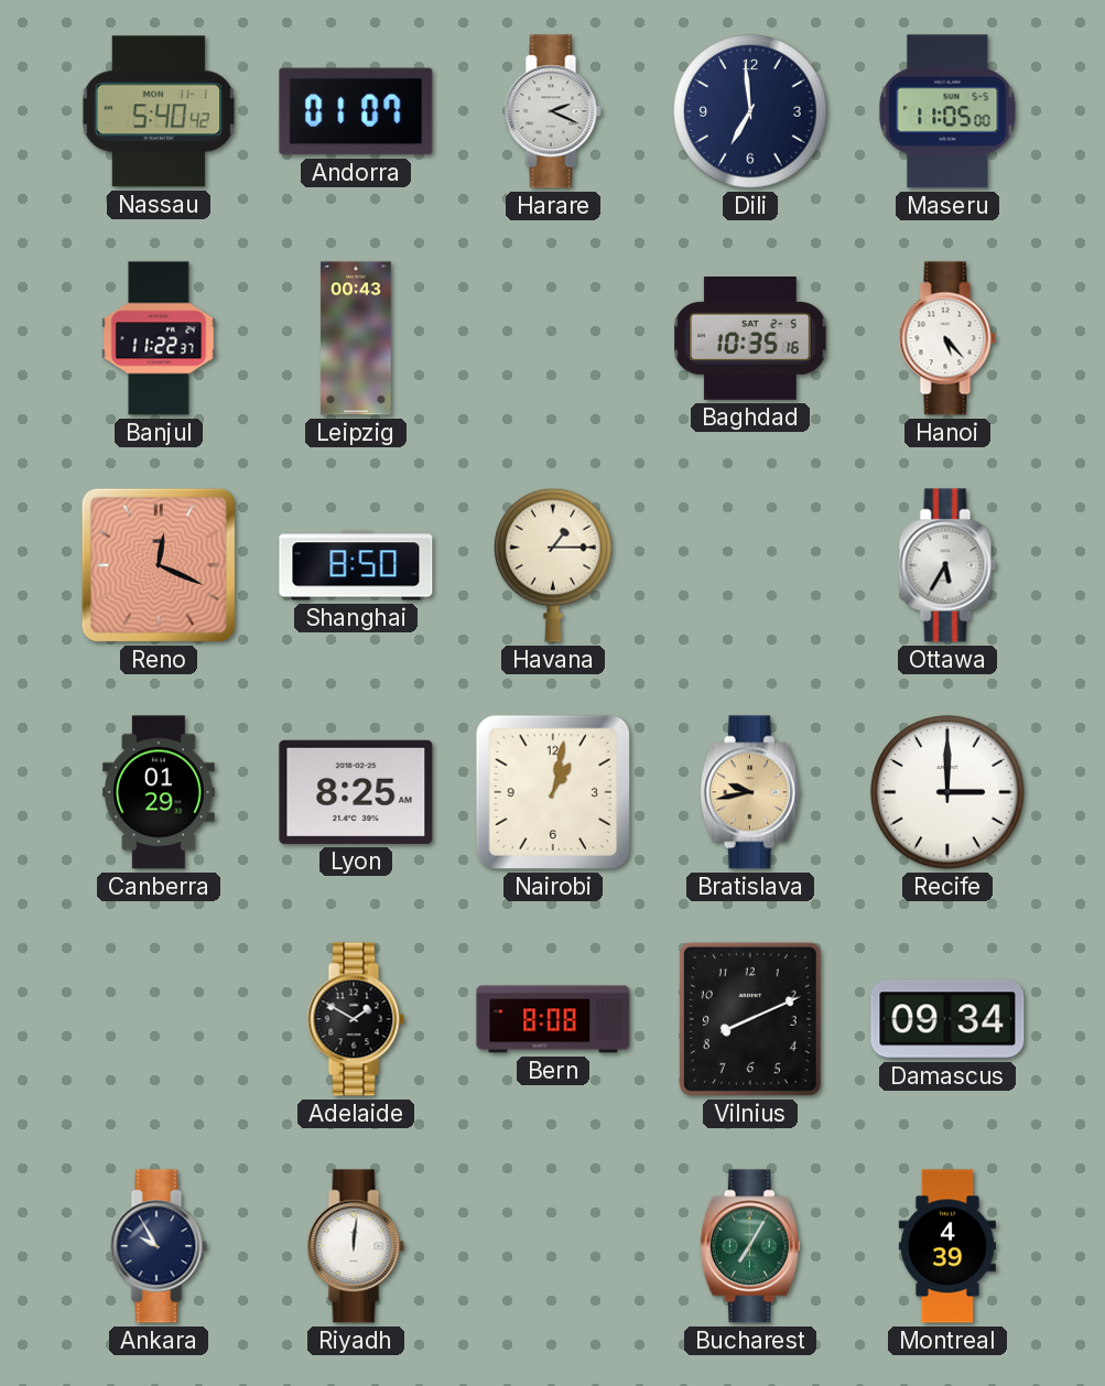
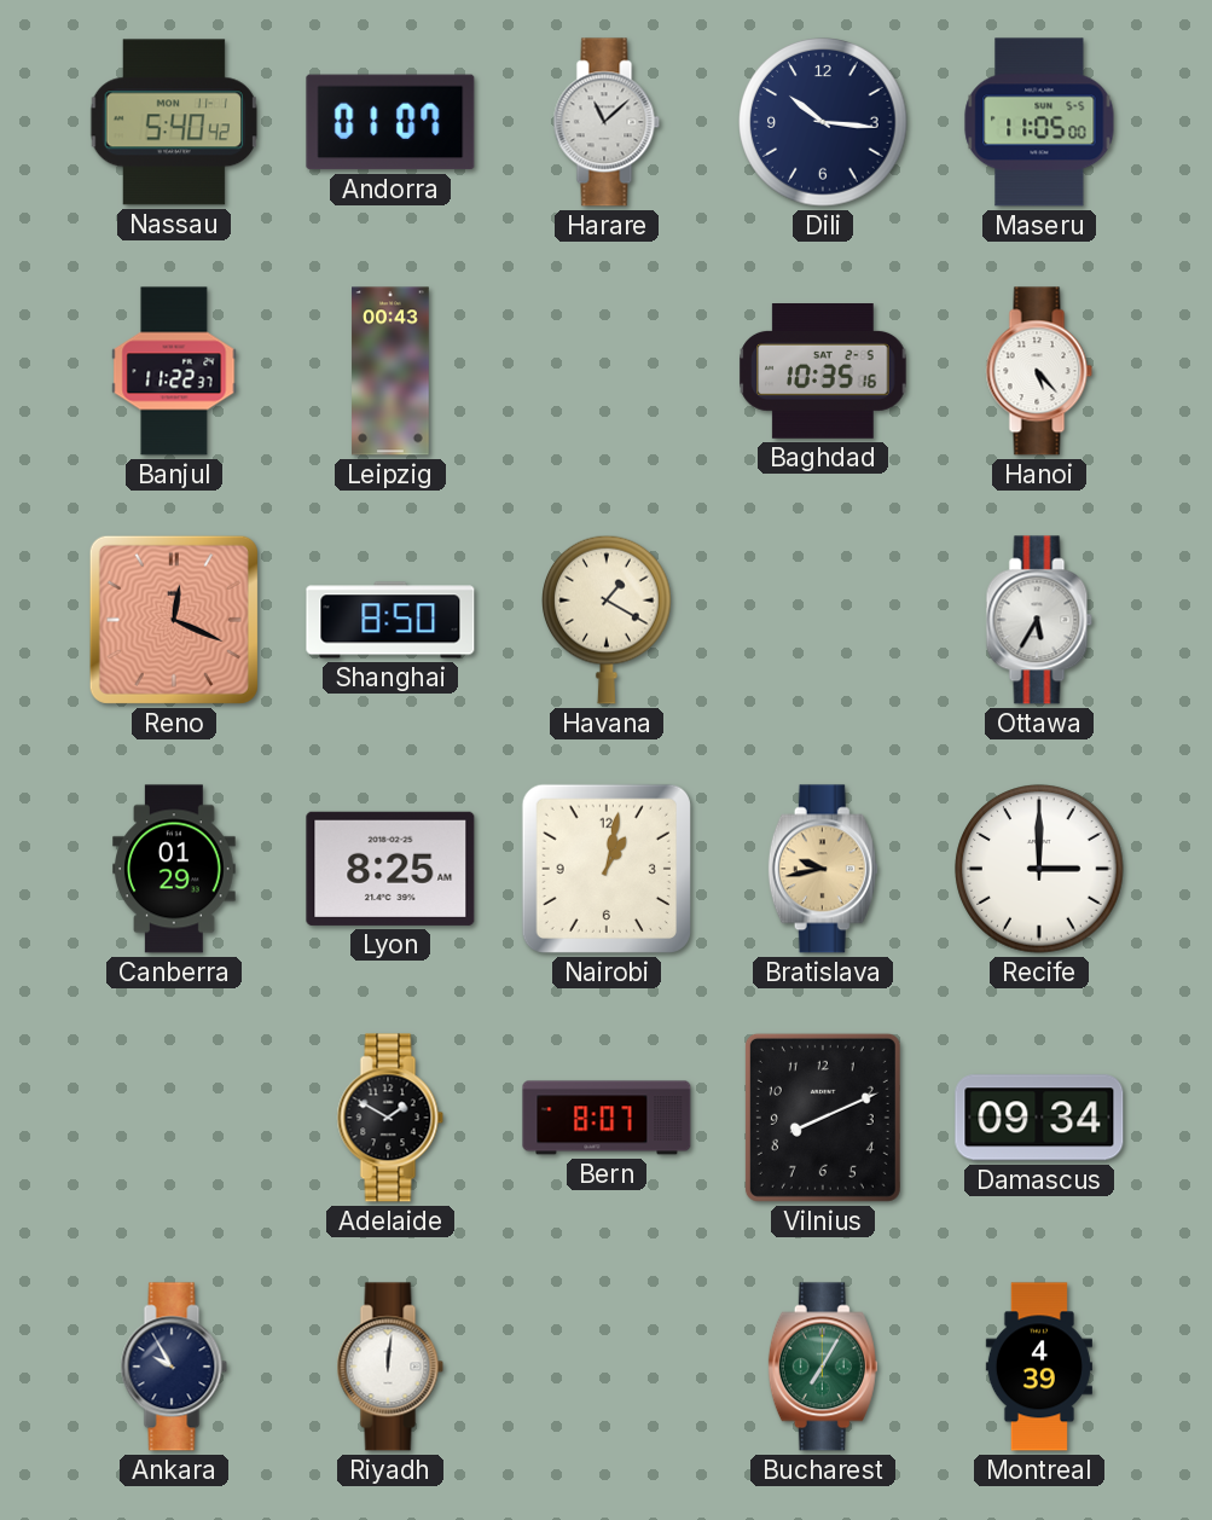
Harare: 2:19 -> 11:08 (607, 122)
Dili: 6:59 -> 10:16 (823, 122)
Havana: 1:15 -> 1:20 (608, 620)
Bern: 8:08 -> 8:07 (607, 1118)
